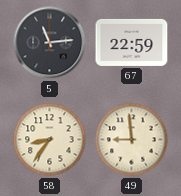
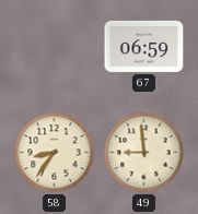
5: 11:14 -> none (50, 43)
67: 22:59 -> 06:59 (144, 46)
